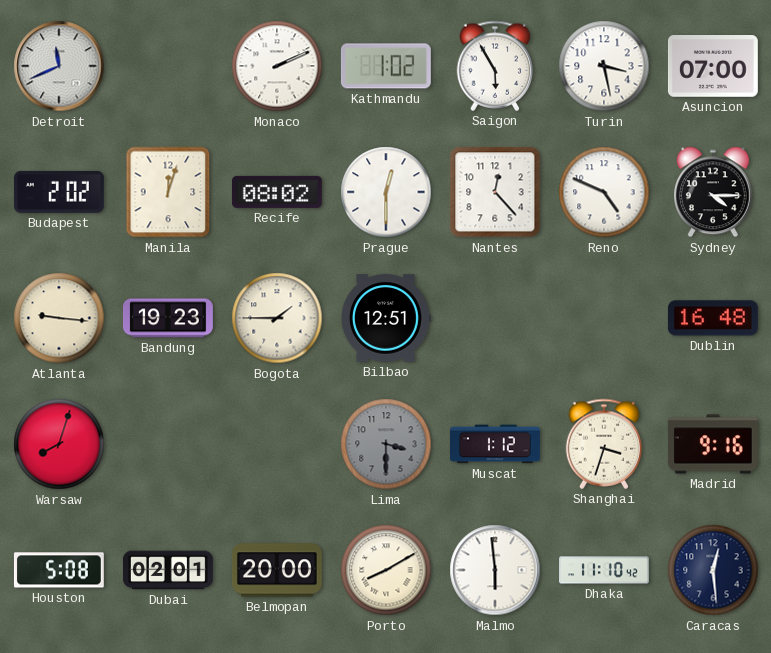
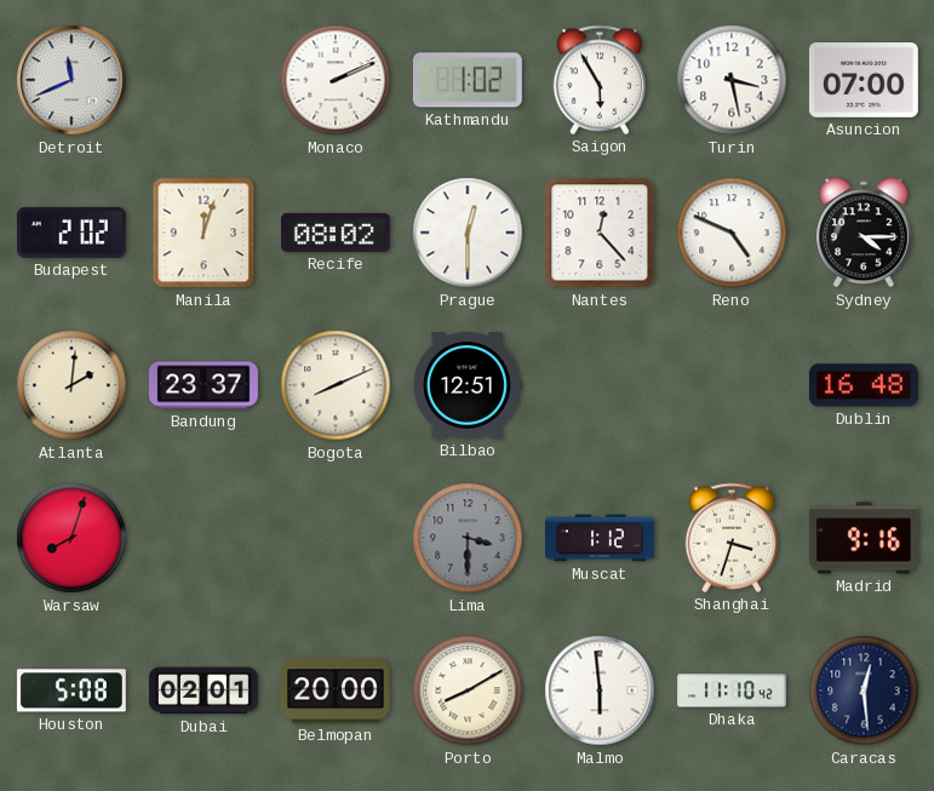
Atlanta: 9:16 -> 2:01 (71, 385)
Bandung: 19:23 -> 23:37 (204, 385)
Bogota: 1:45 -> 8:11 (336, 385)
